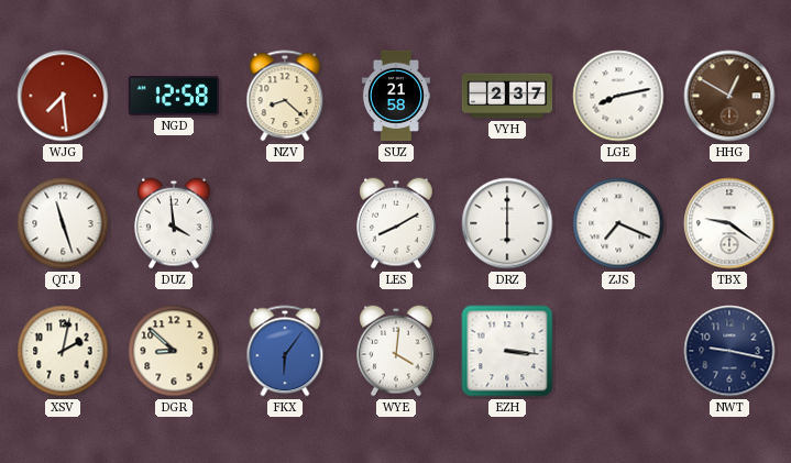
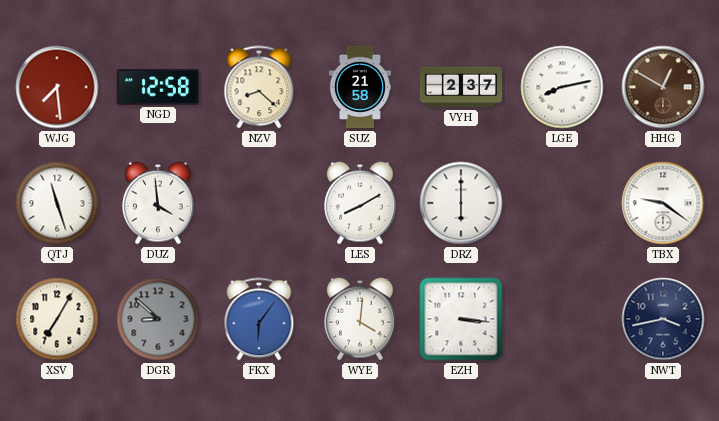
ZJS: 7:19 -> none (618, 223)
XSV: 2:02 -> 7:05 (57, 319)
DGR dial: cream -> grey (158, 319)
NWT: 9:17 -> 3:43 (663, 319)
